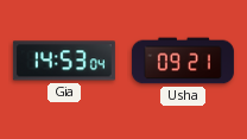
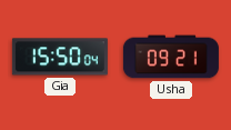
Gia: 14:53 -> 15:50 (60, 57)
